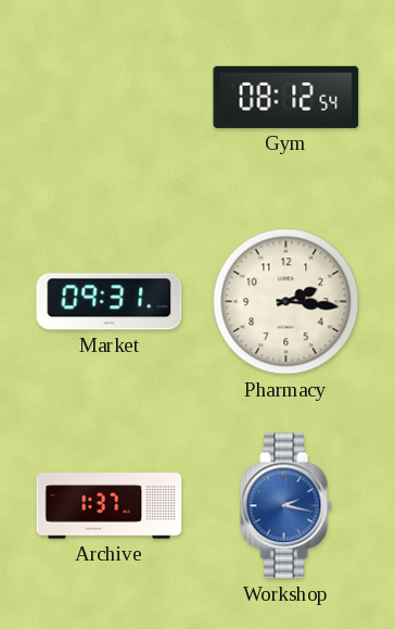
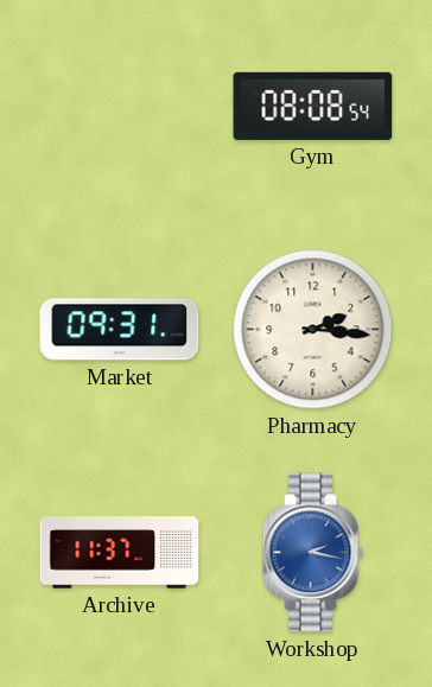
Gym: 08:12 -> 08:08 (313, 106)
Archive: 1:37 -> 11:37 (120, 553)
